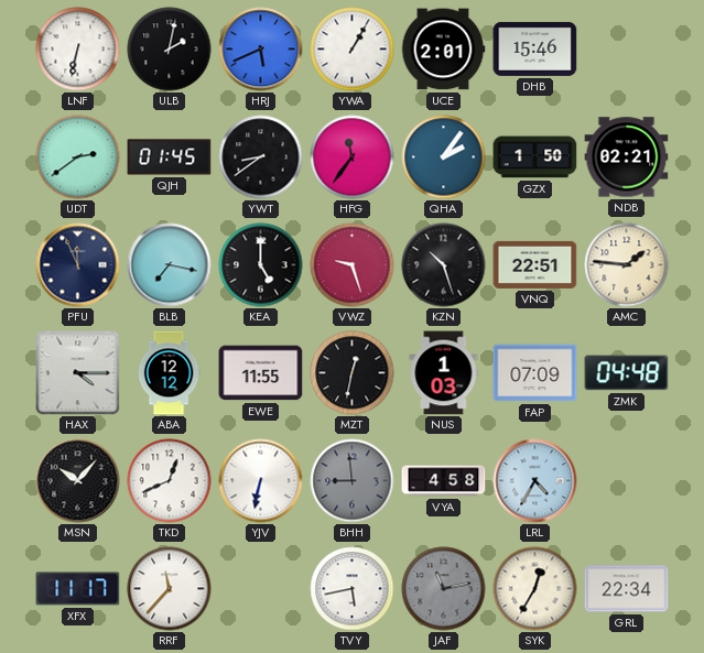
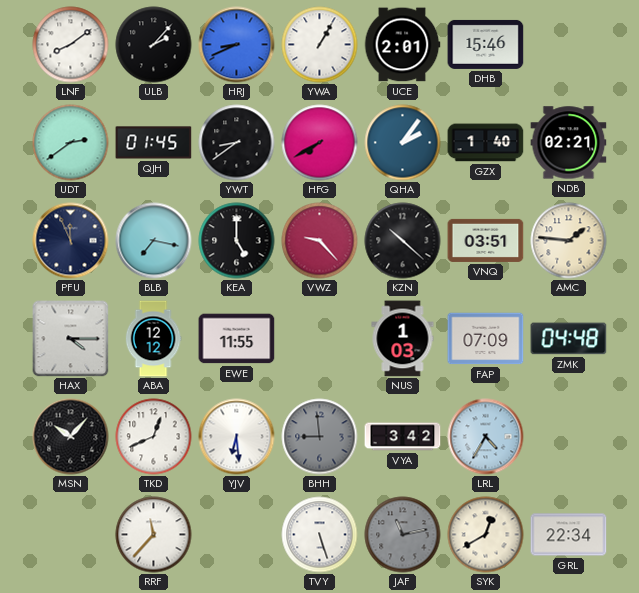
LNF: 6:32 -> 8:09 (71, 45)
ULB: 2:02 -> 2:07 (154, 45)
HRJ: 5:41 -> 8:41 (237, 45)
HFG: 11:36 -> 7:40 (320, 143)
GZX: 1:50 -> 1:40 (486, 143)
VWZ: 9:27 -> 9:23 (320, 241)
KZN: 10:27 -> 10:22 (403, 241)
VNQ: 22:51 -> 03:51 (486, 240)
MZT: 12:32 -> none (353, 373)
YJV: 6:32 -> 6:29 (237, 437)
VYA: 4:58 -> 3:42 (403, 437)
XFX: 11:17 -> none (78, 589)
TVY: 5:43 -> 5:27 (320, 535)
SYK: 12:35 -> 12:40 (486, 535)
